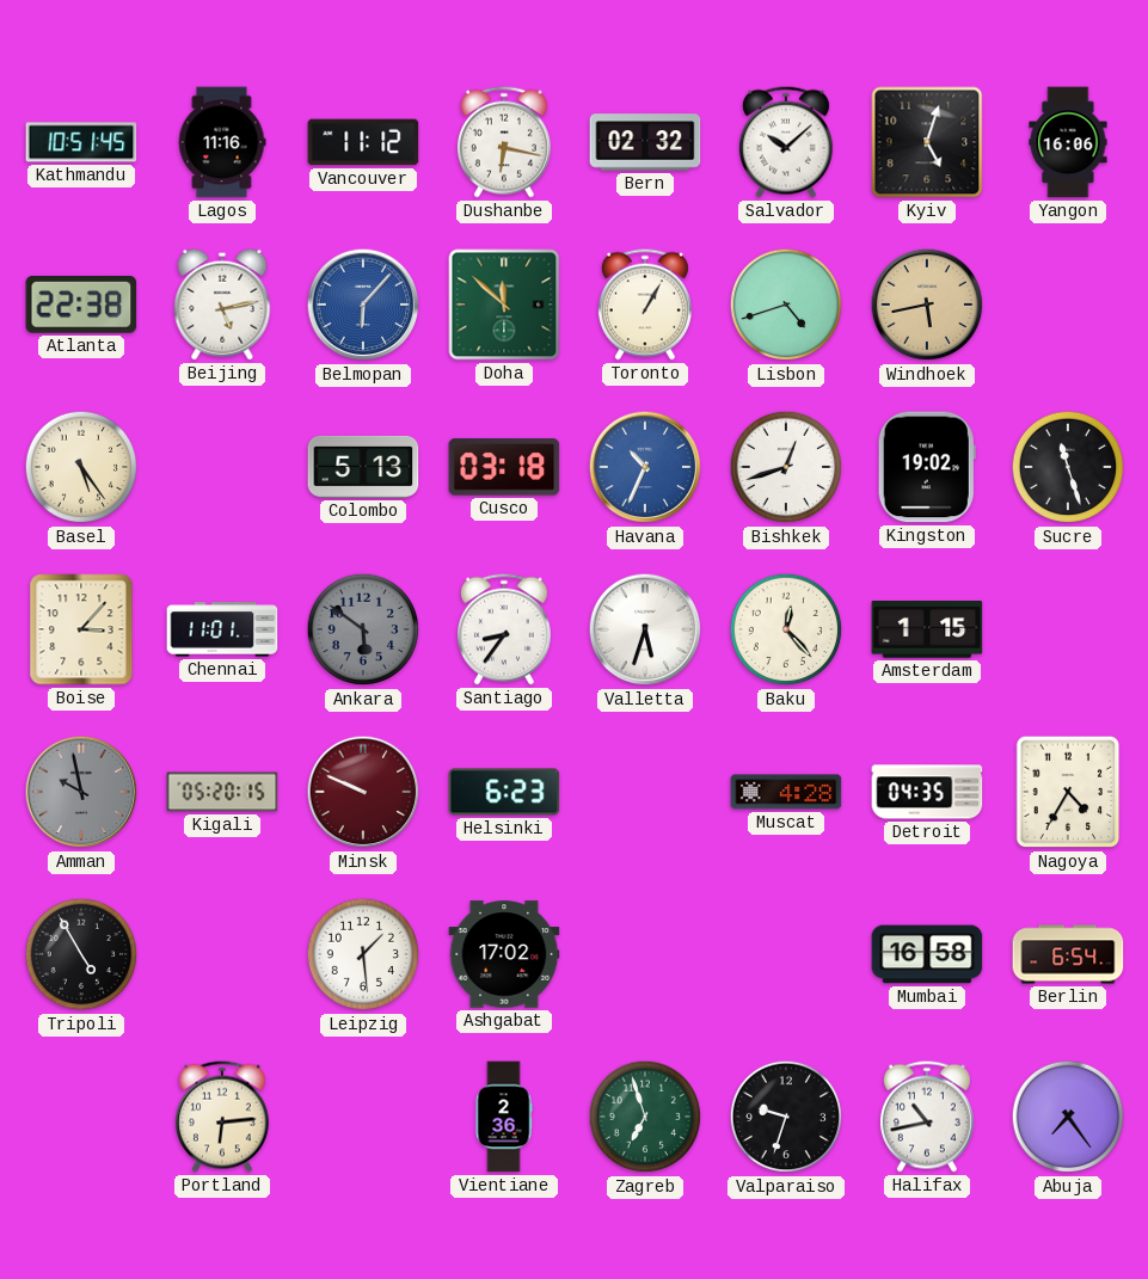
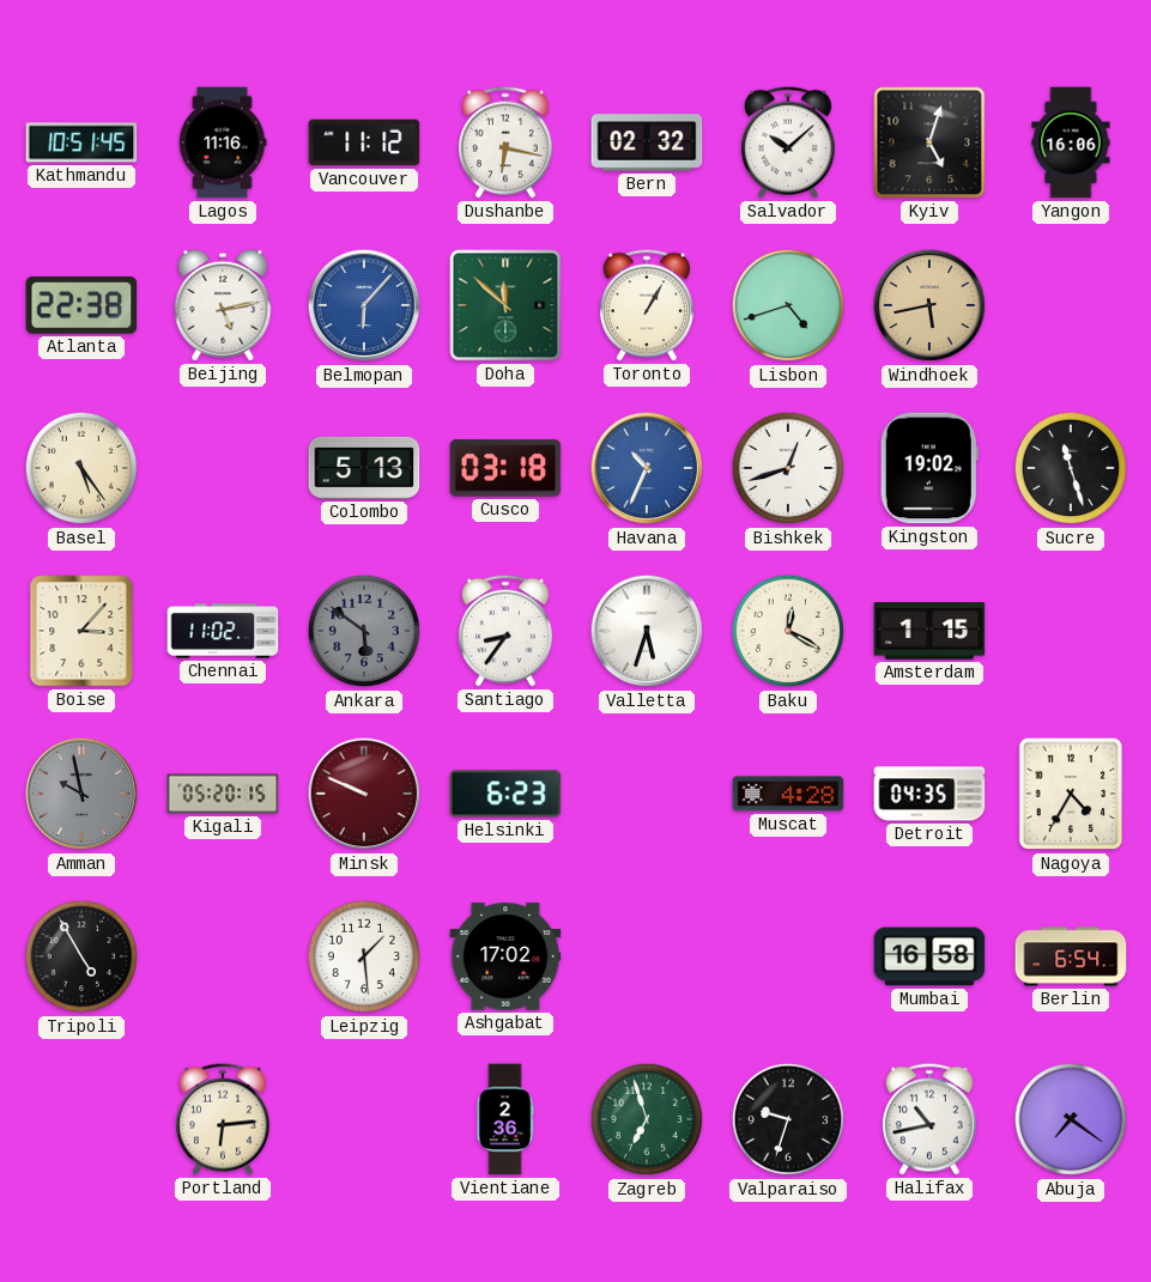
Chennai: 11:01 -> 11:02 (223, 631)
Baku: 12:23 -> 12:20 (788, 631)
Abuja: 7:24 -> 7:21 (1071, 1119)
